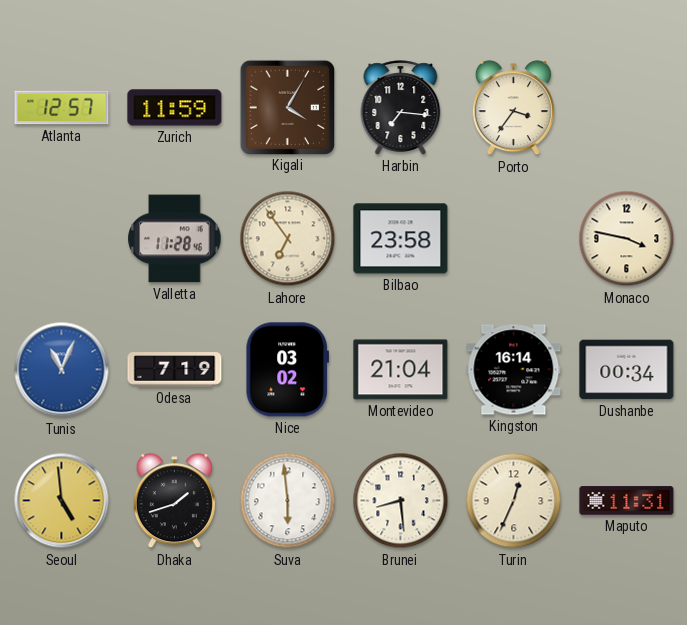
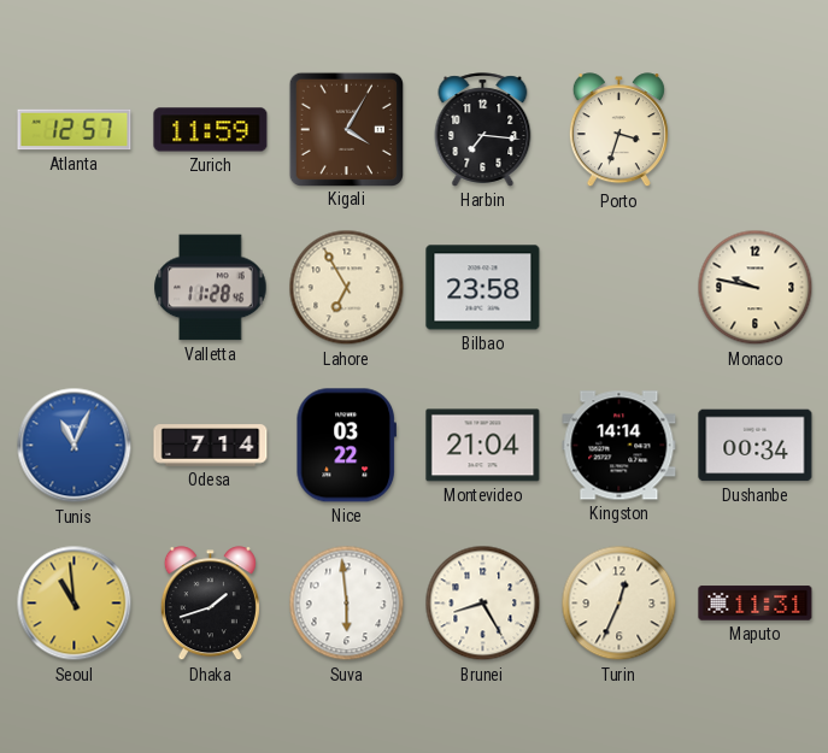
Porto: 3:36 -> 3:33 (618, 130)
Lahore: 6:54 -> 6:55 (347, 288)
Monaco: 3:47 -> 9:47 (756, 288)
Odesa: 7:19 -> 7:14 (211, 446)
Nice: 03:02 -> 03:22 (346, 446)
Kingston: 16:14 -> 14:14 (619, 446)
Seoul: 4:59 -> 10:59 (75, 604)
Brunei: 8:29 -> 8:25 (483, 604)
